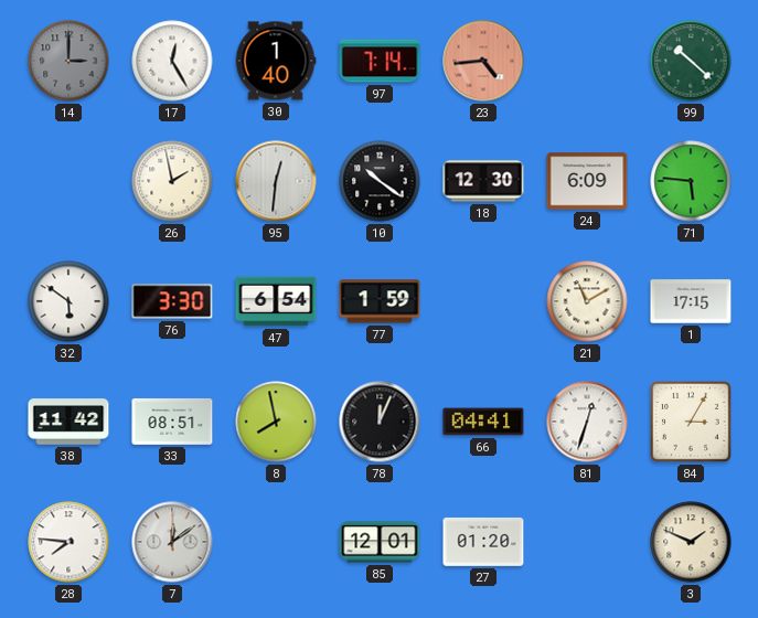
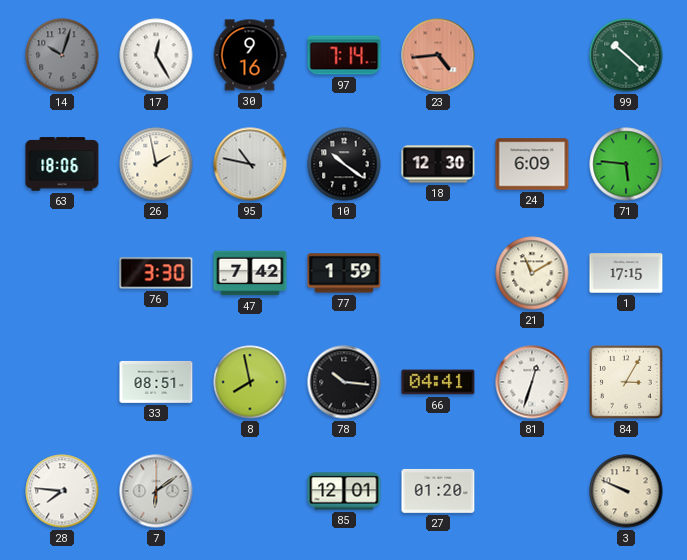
14: 3:00 -> 10:03 (62, 55)
30: 1:40 -> 9:16 (250, 55)
63: none -> 18:06 (62, 164)
95: 12:31 -> 10:47 (250, 164)
32: 5:51 -> none (68, 301)
47: 6:54 -> 7:42 (250, 273)
38: 11:42 -> none (68, 422)
78: 12:04 -> 10:16 (344, 382)
7: 12:09 -> 6:09 (156, 491)
3: 1:49 -> 9:49 (626, 491)
